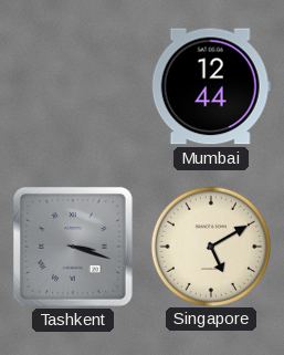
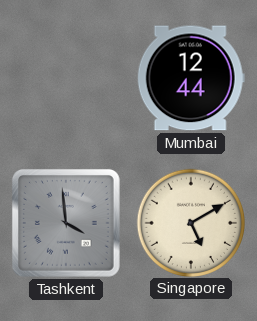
Tashkent: 3:18 -> 3:59 (66, 223)
